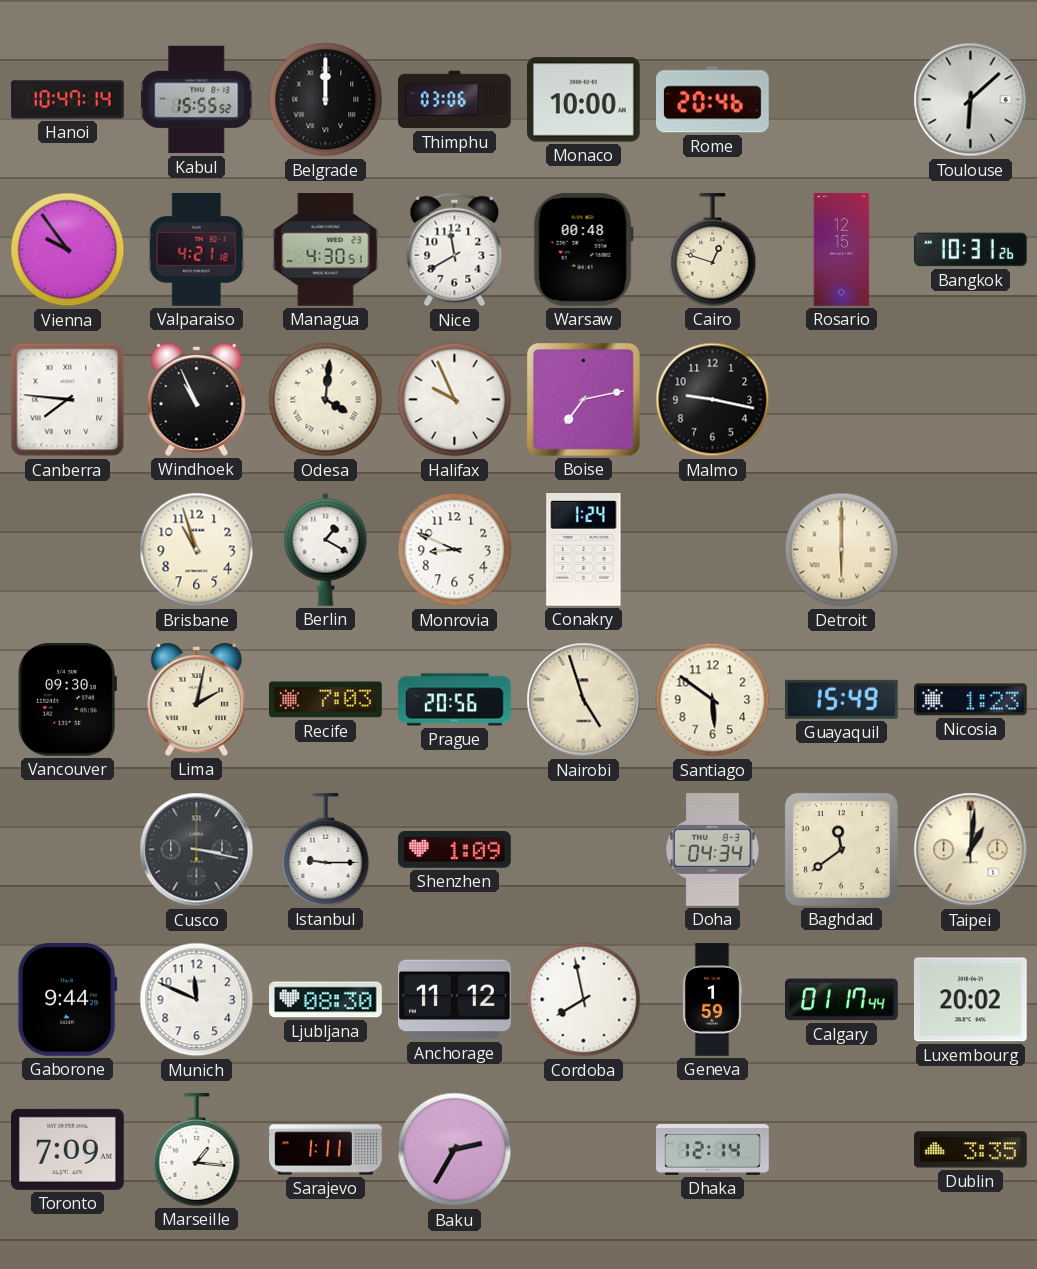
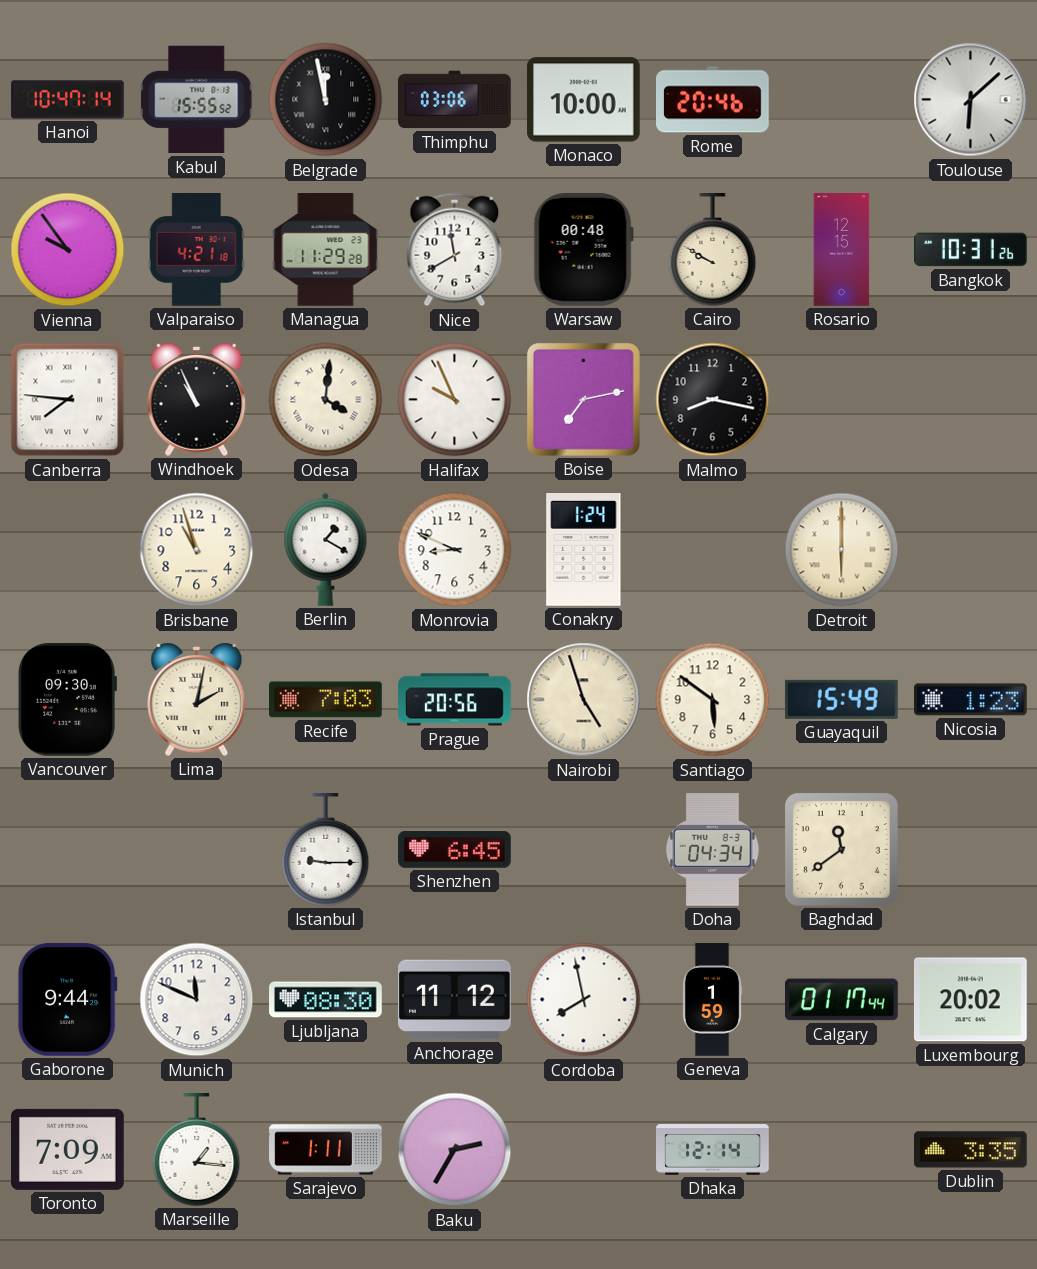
Belgrade: 12:00 -> 11:58 (326, 100)
Managua: 4:30 -> 11:29 (326, 250)
Cairo: 12:48 -> 9:50 (713, 250)
Malmo: 9:17 -> 8:17 (713, 400)
Cusco: 3:17 -> none (197, 850)
Shenzhen: 1:09 -> 6:45 (455, 850)
Taipei: 1:01 -> none (971, 850)
